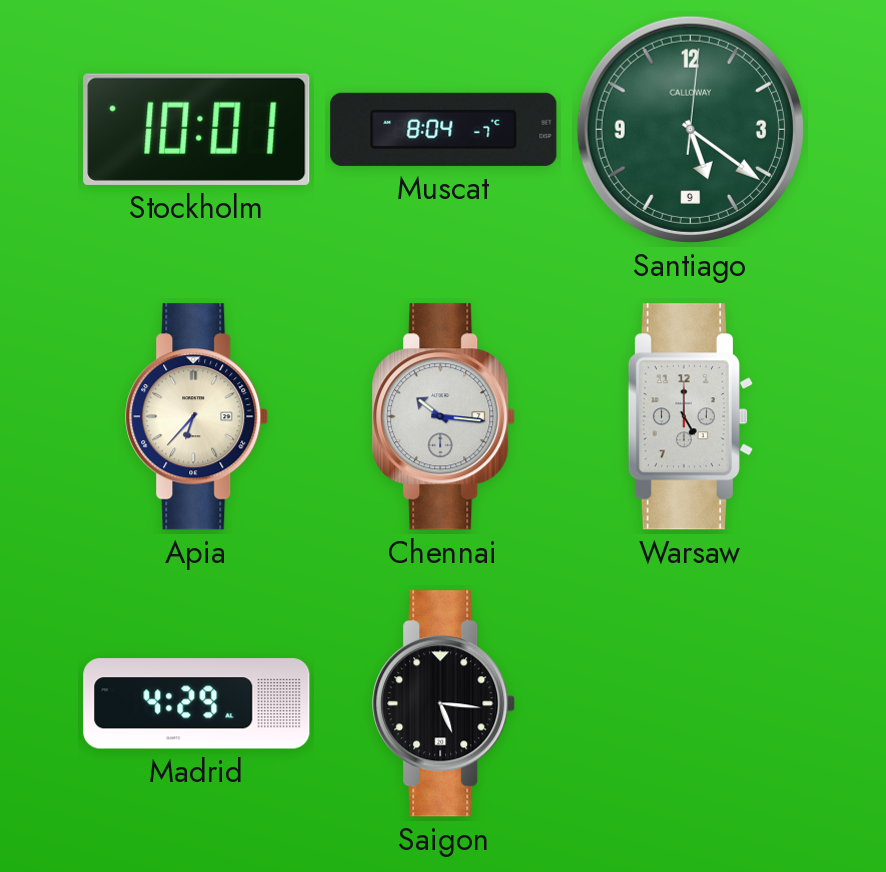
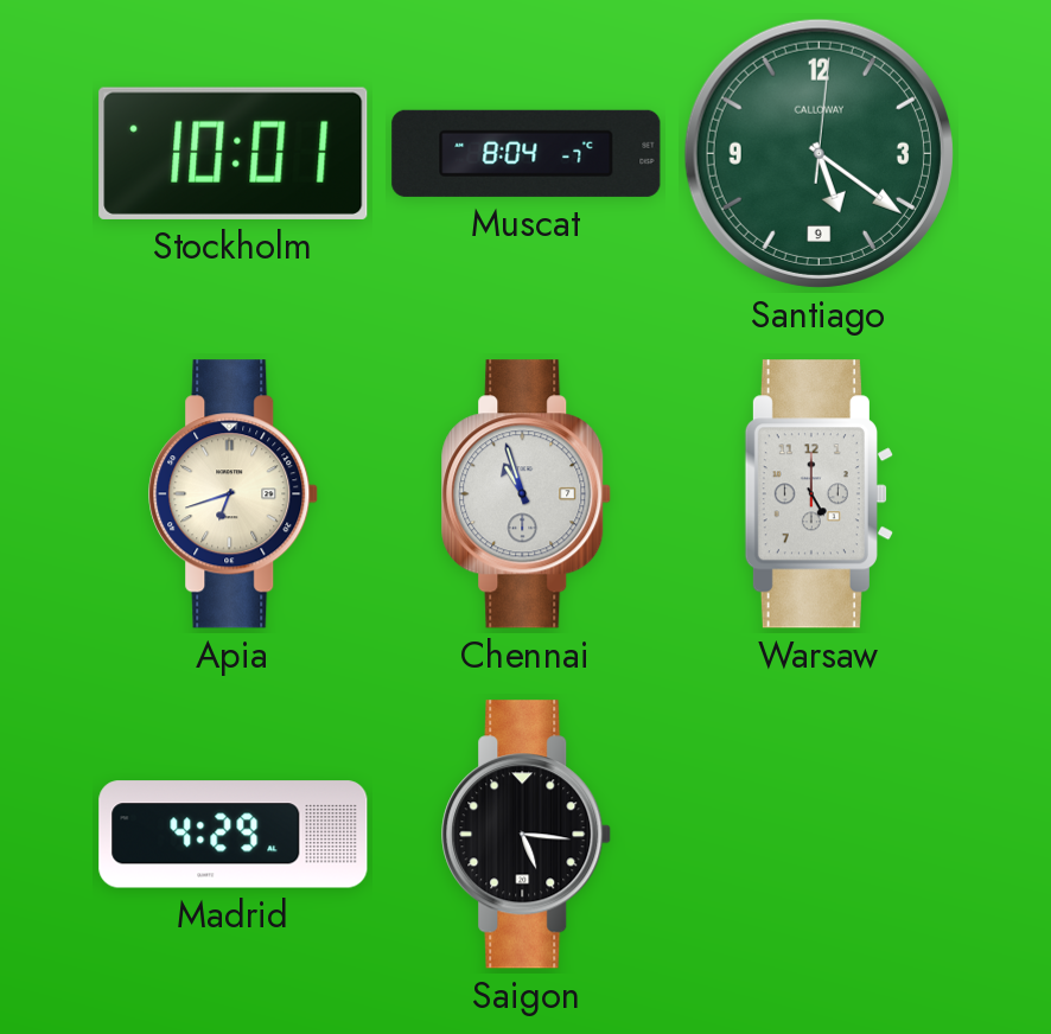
Apia: 6:37 -> 6:42 (234, 494)
Chennai: 10:16 -> 10:57 (527, 494)
